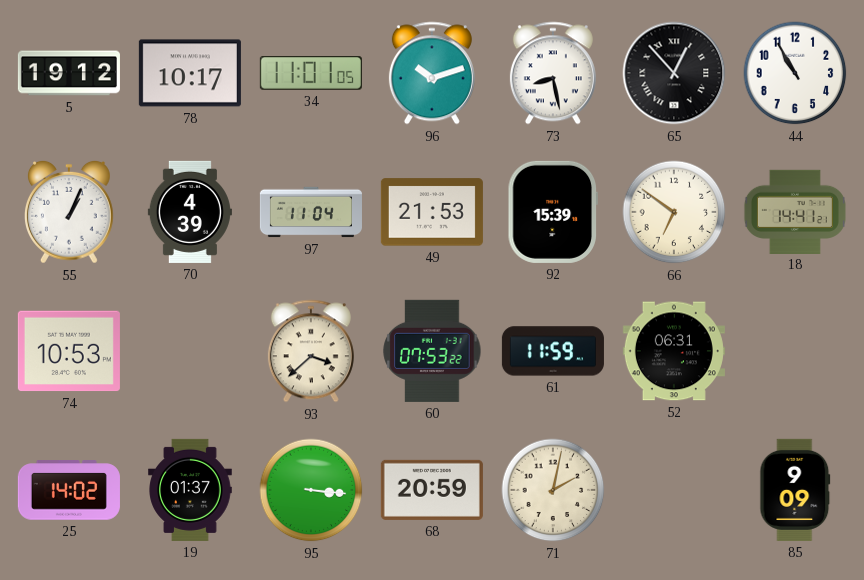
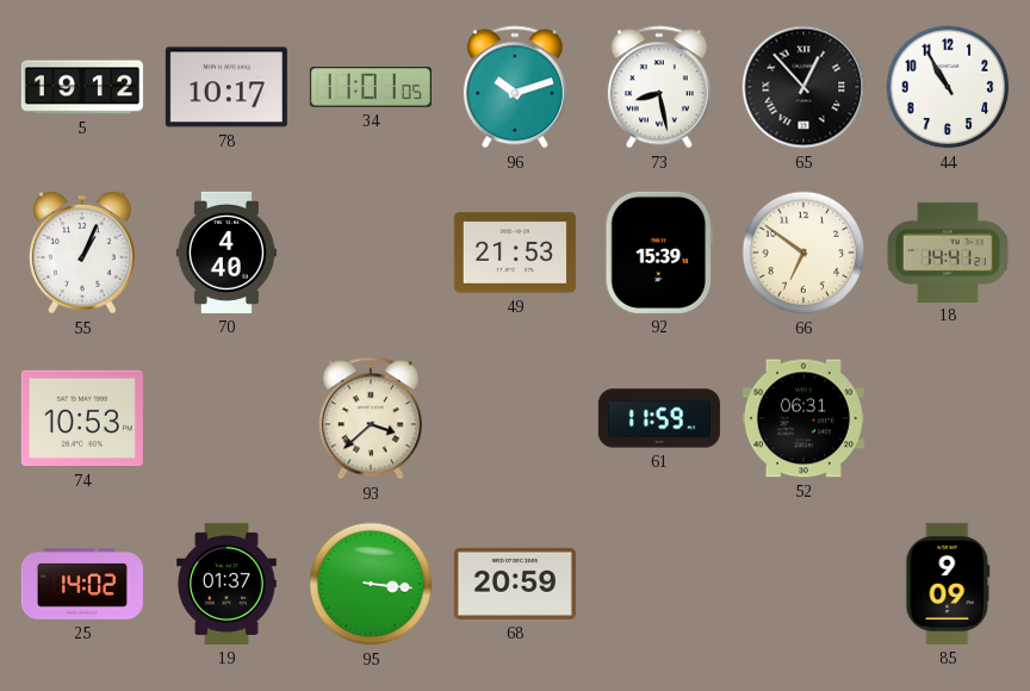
70: 4:39 -> 4:40 (227, 253)
97: 11:04 -> none (311, 212)
60: 07:53 -> none (432, 351)
71: 2:02 -> none (553, 490)
